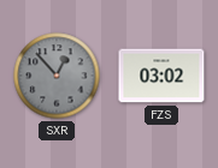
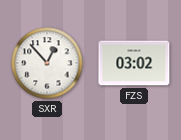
SXR dial: grey -> white (47, 63)
